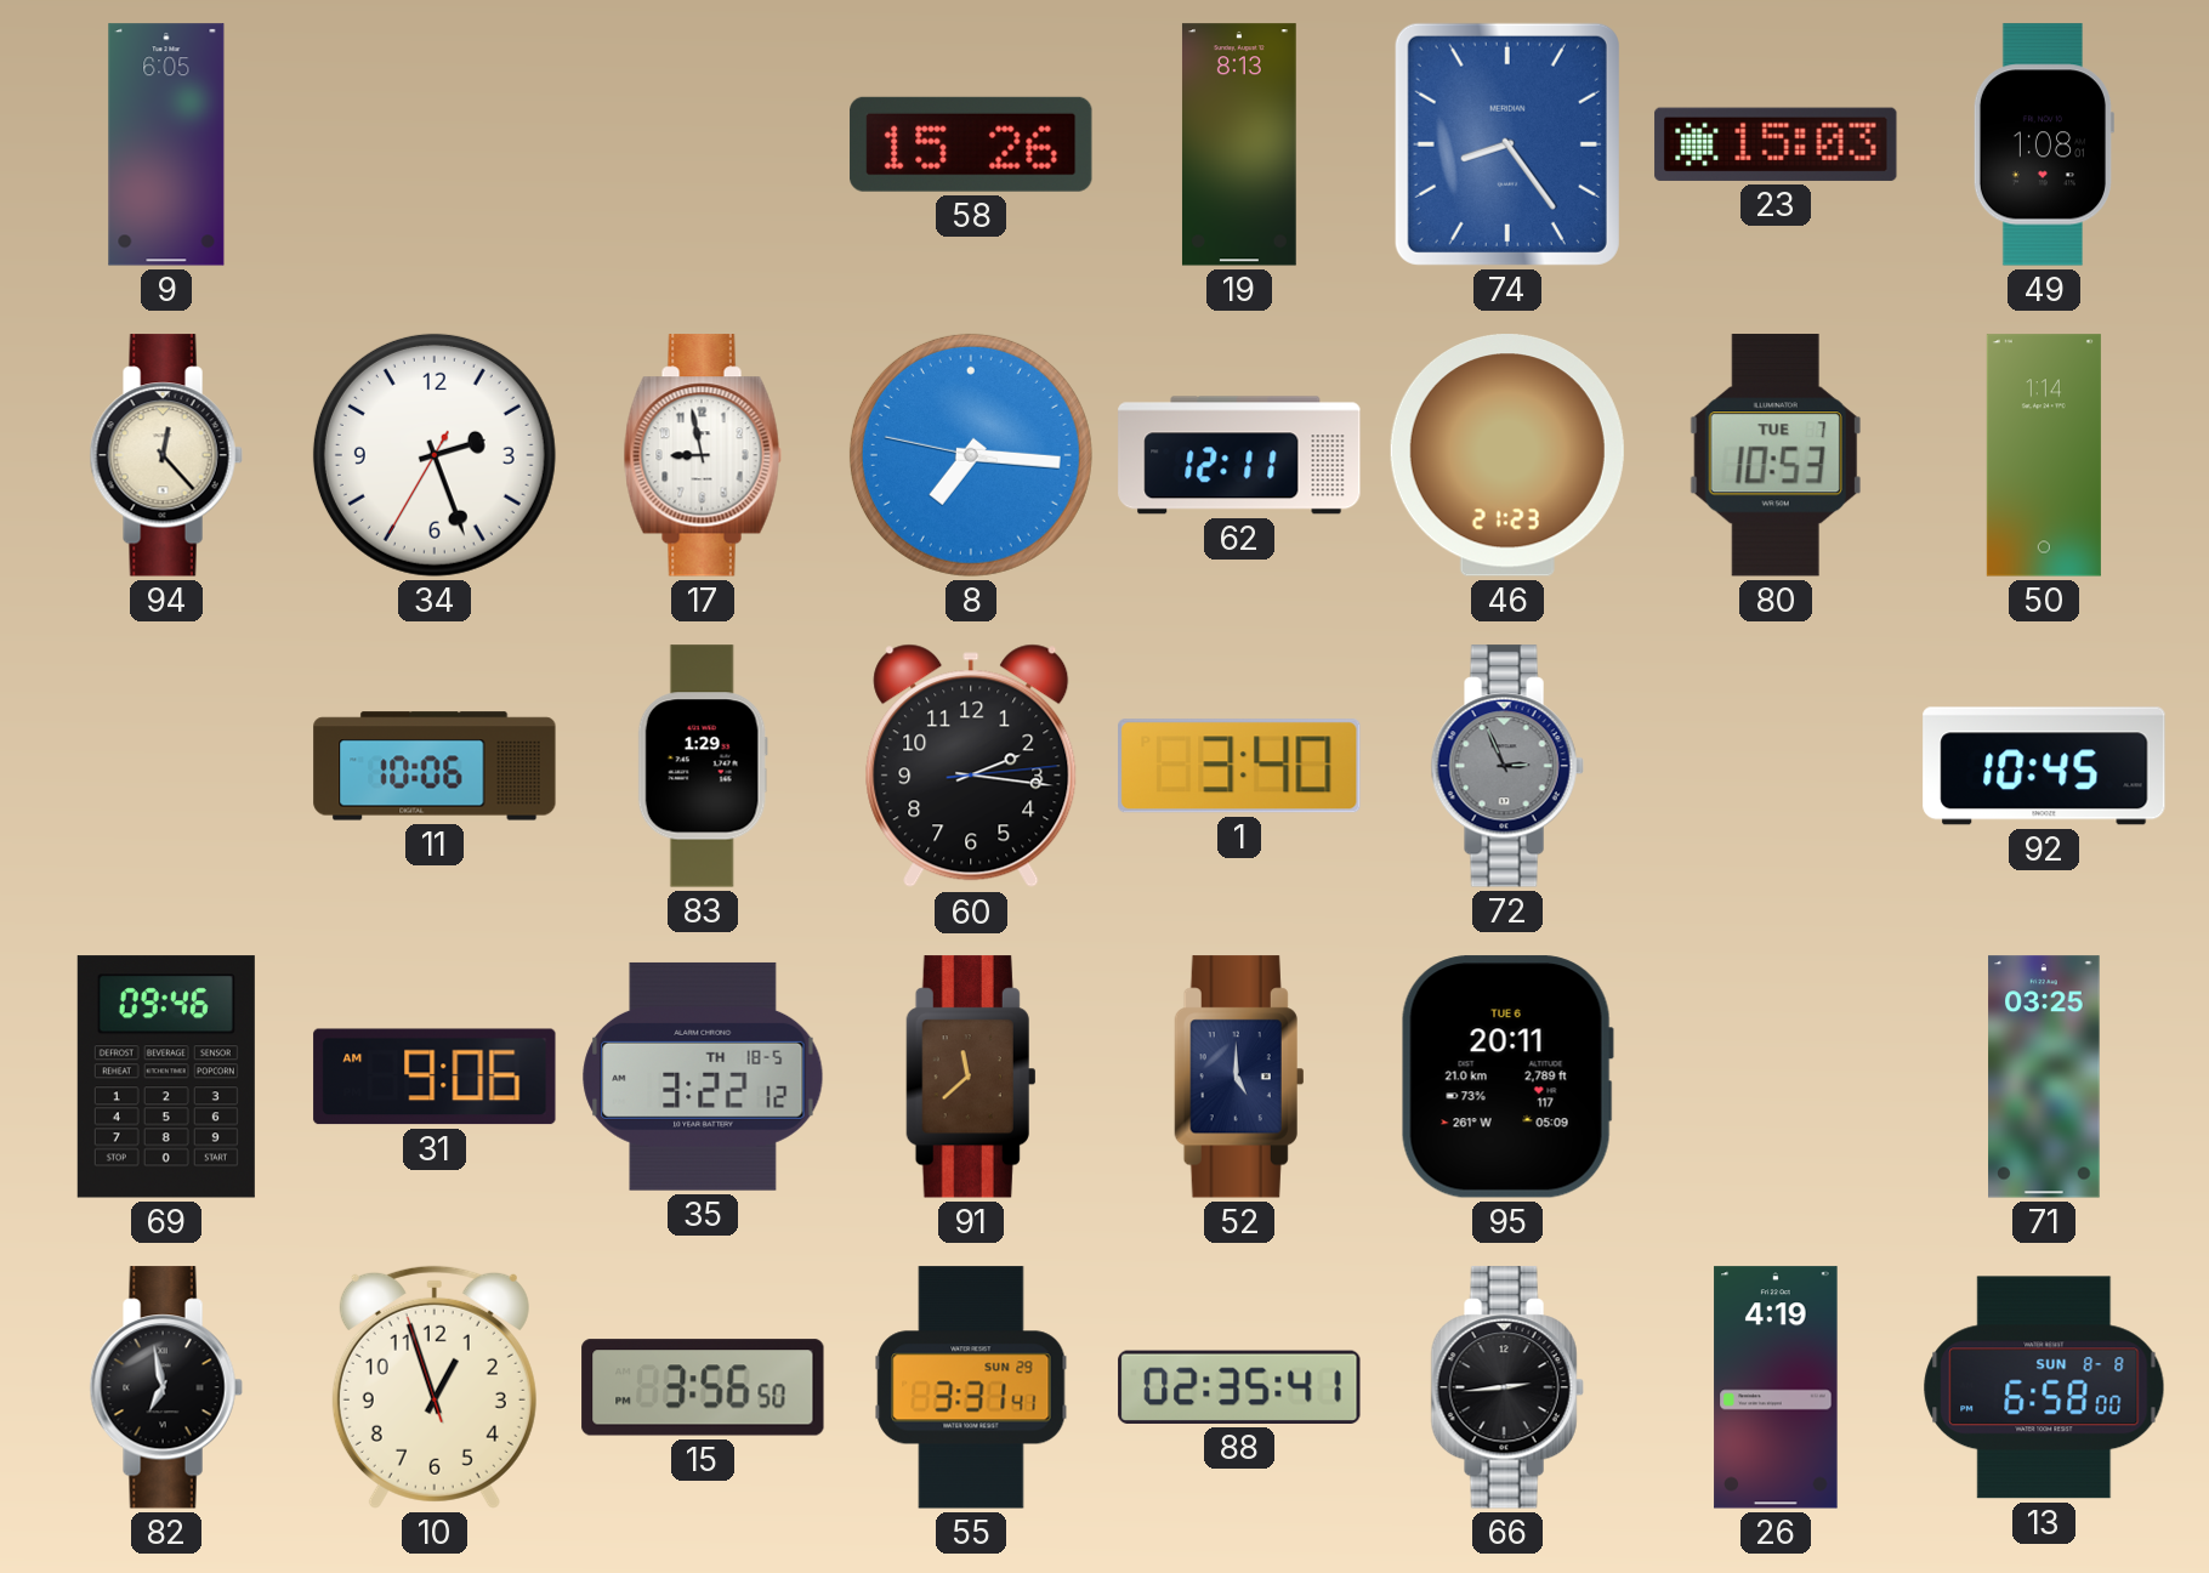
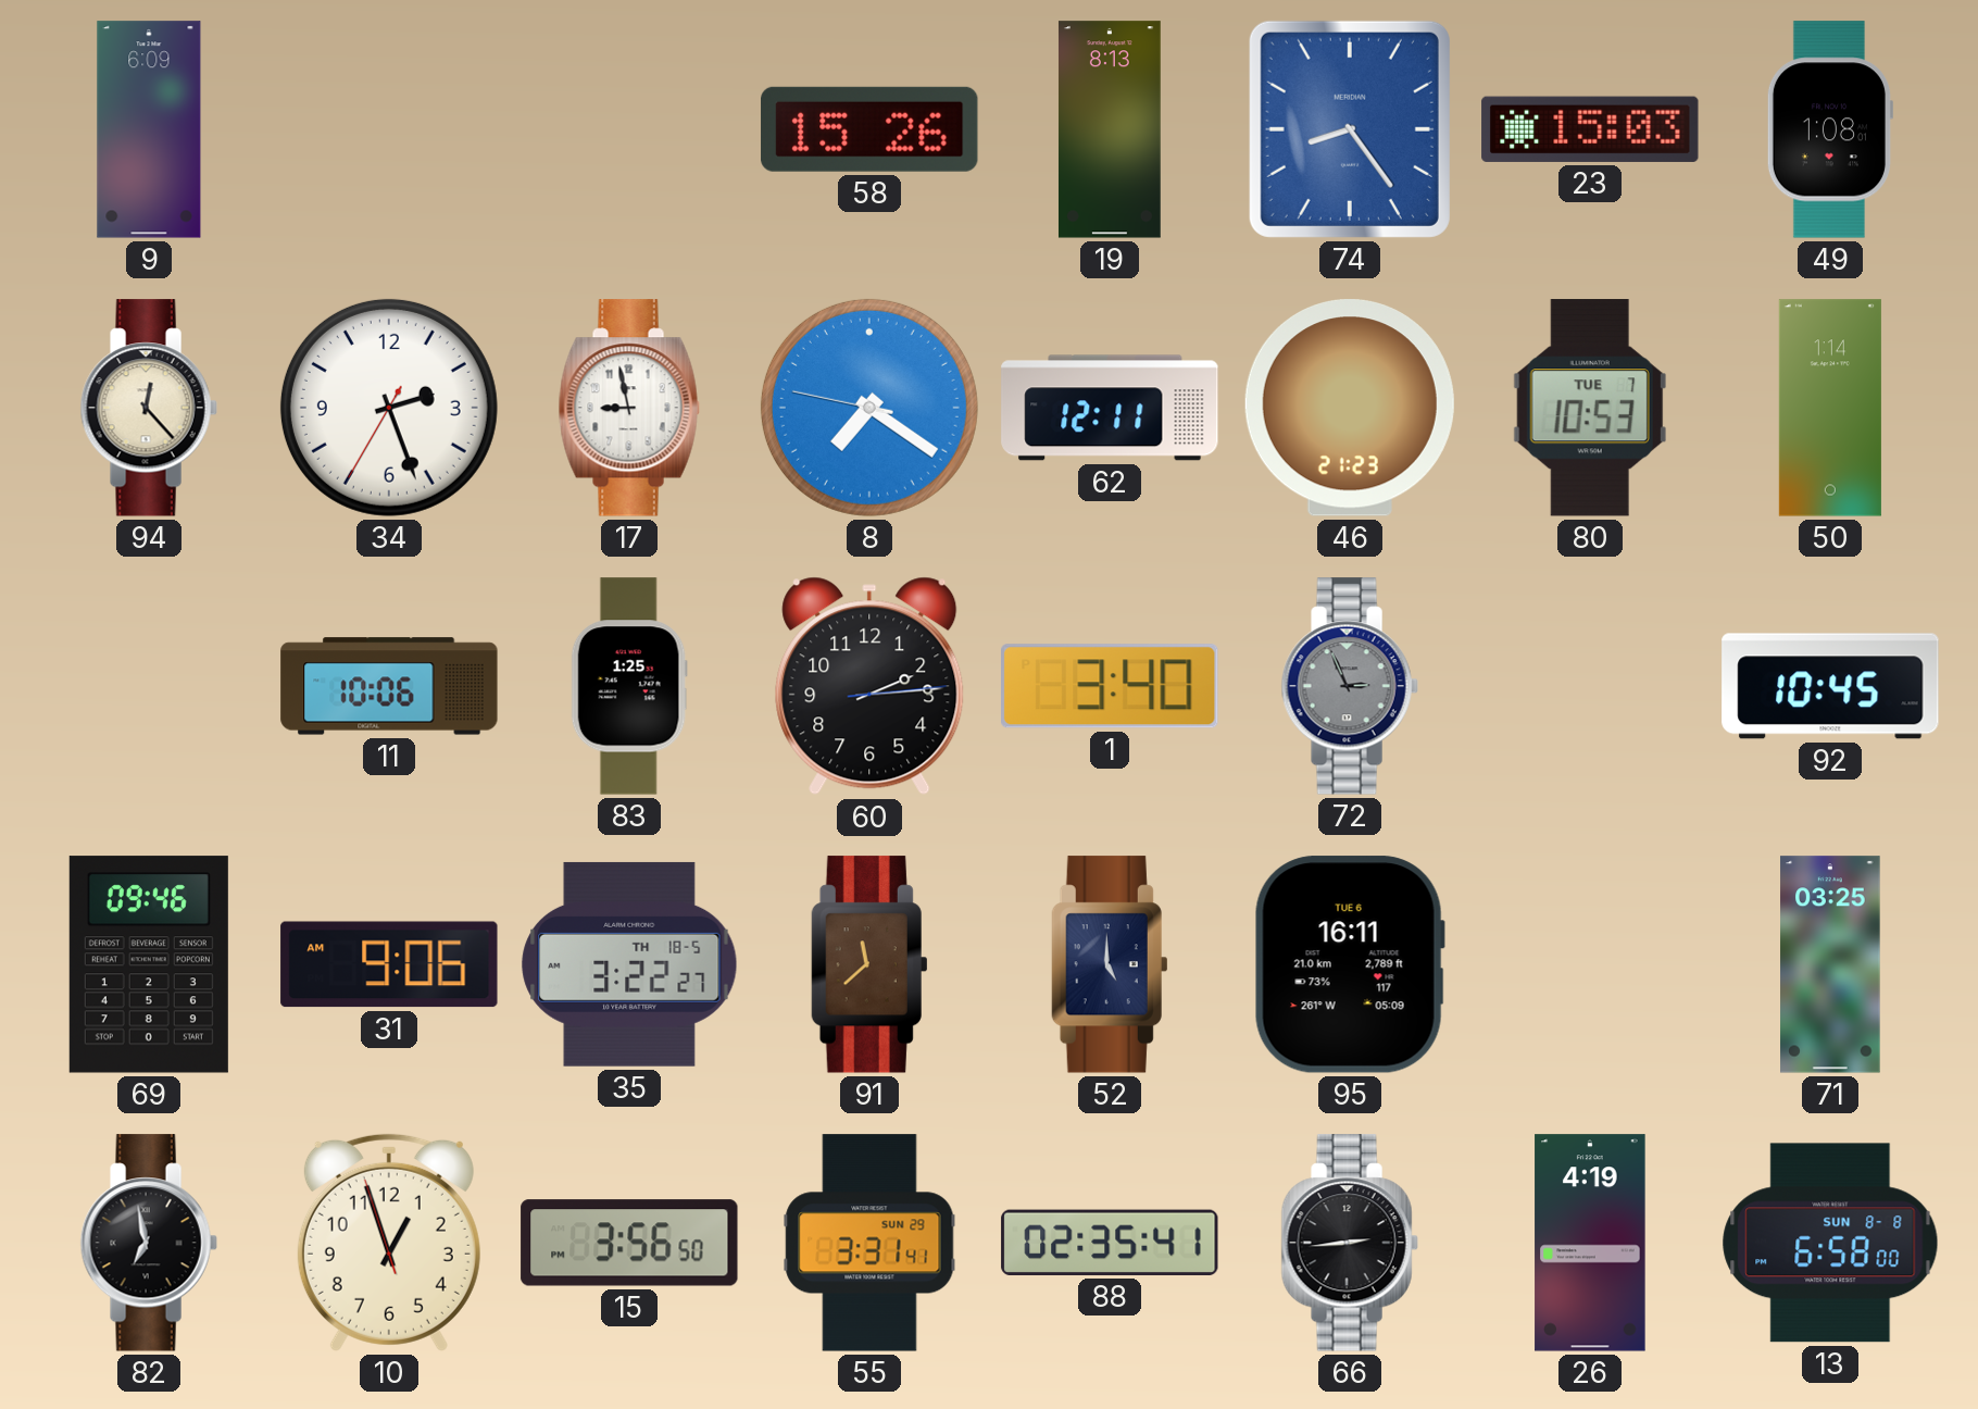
9: 6:05 -> 6:09 (149, 129)
8: 7:15 -> 7:20 (869, 408)
83: 1:29 -> 1:25 (629, 686)
60: 2:16 -> 2:14 (869, 686)
35: 3:22:12 -> 3:22:27 (629, 964)
95: 20:11 -> 16:11 (1350, 964)
